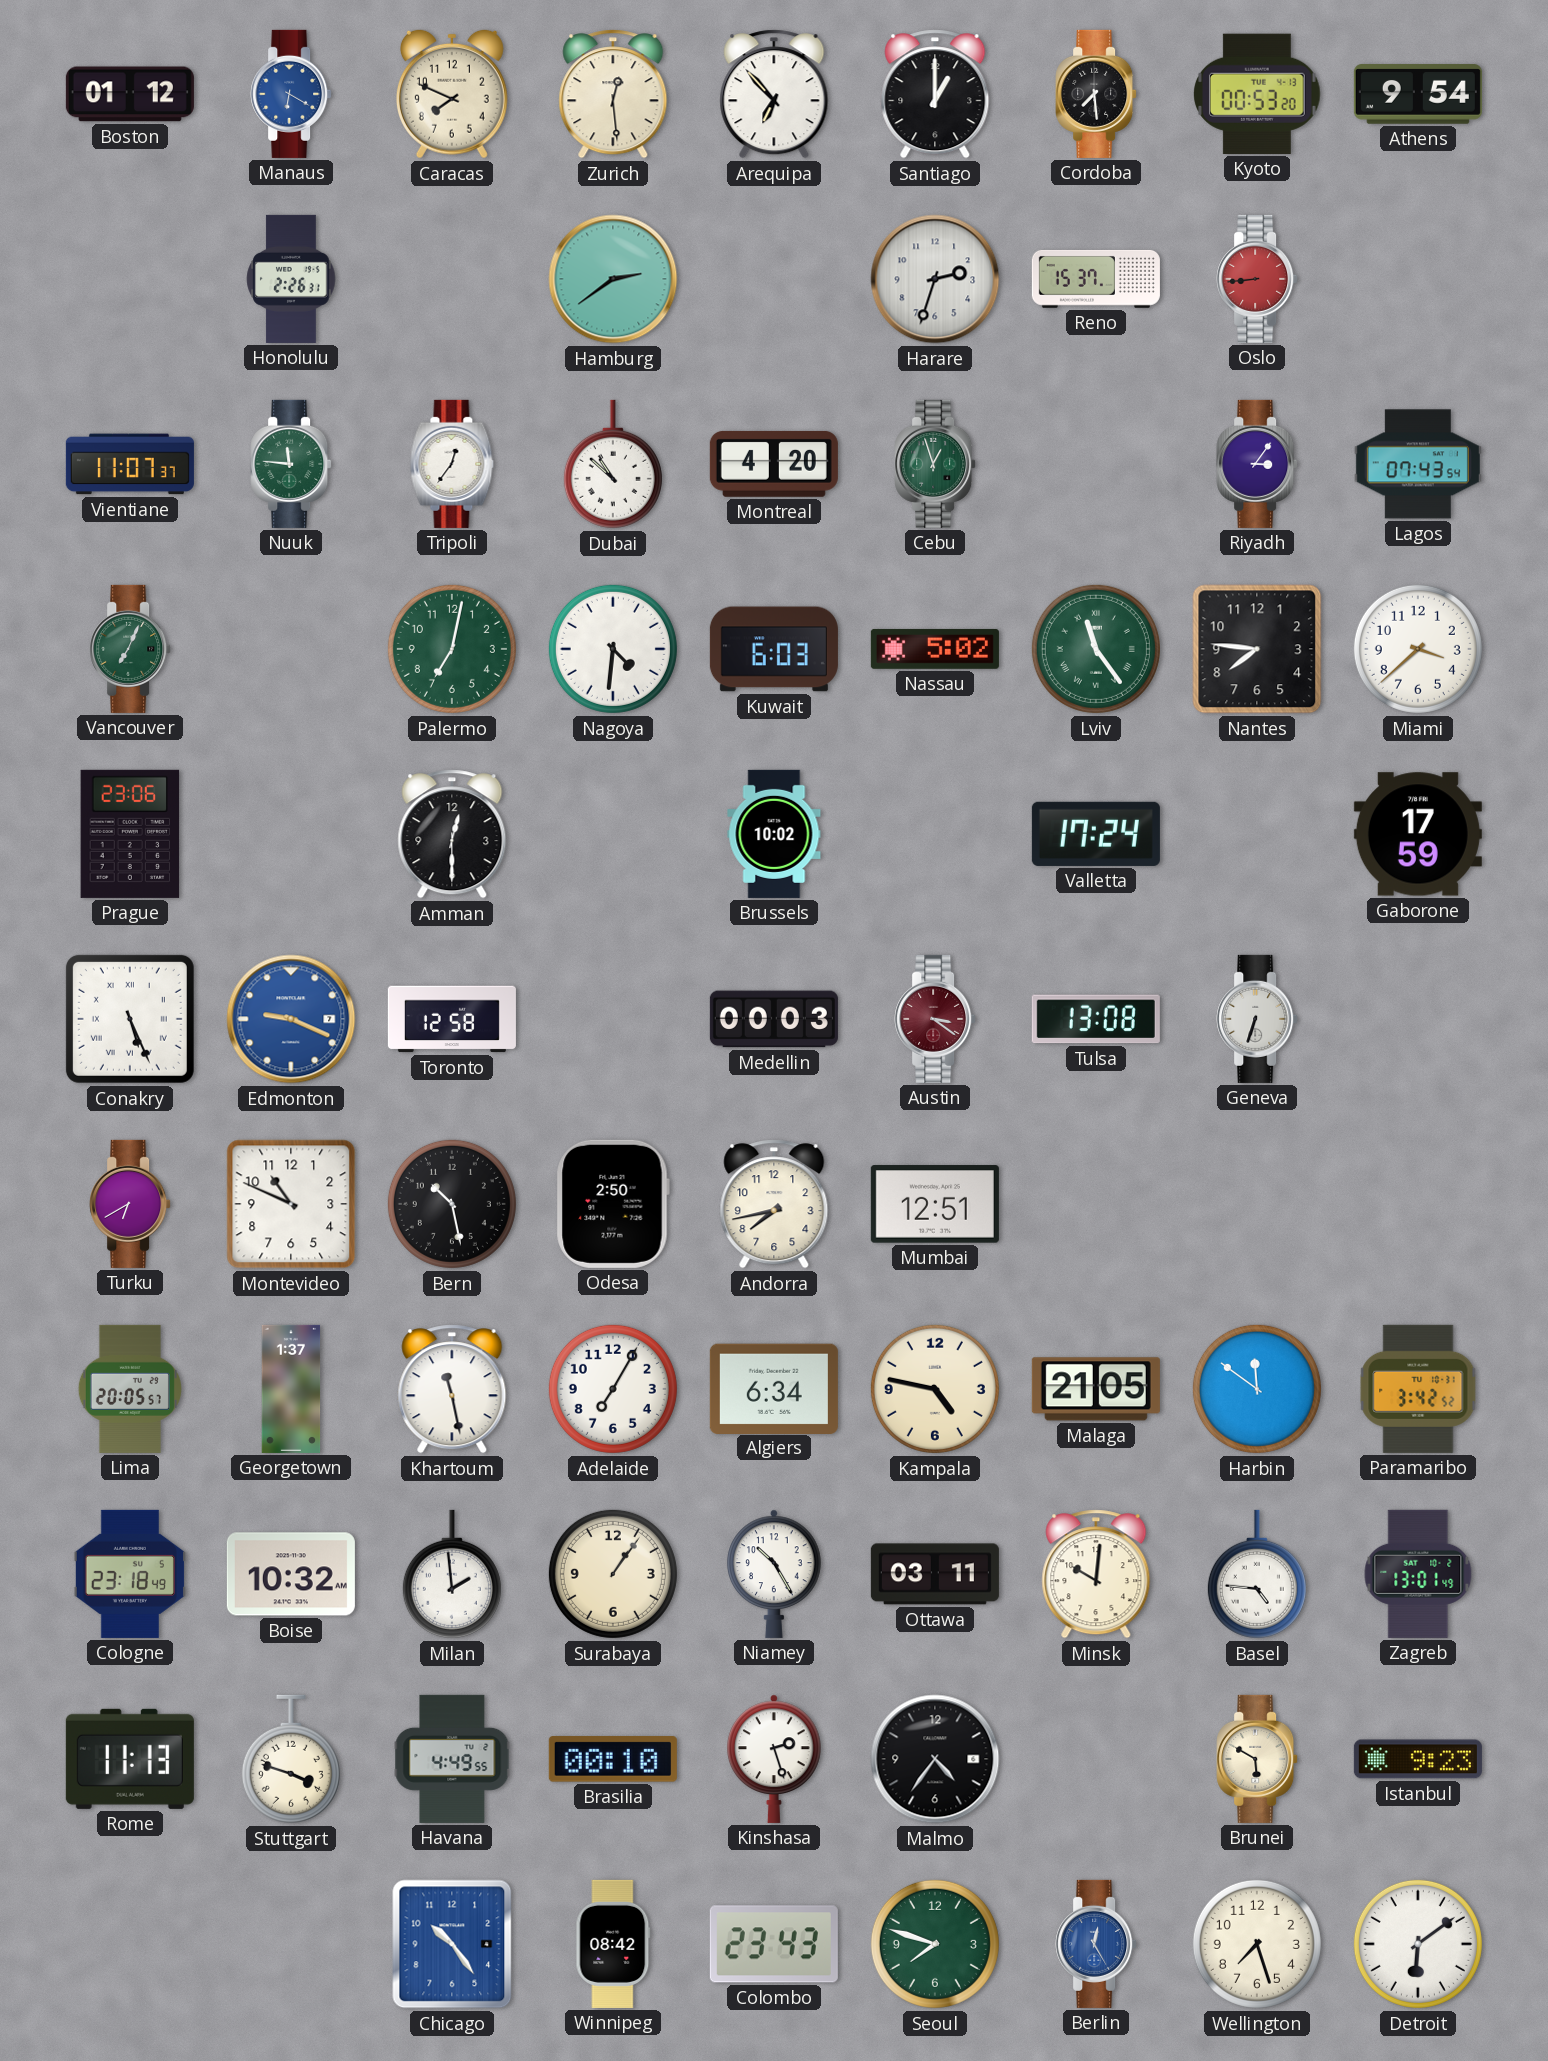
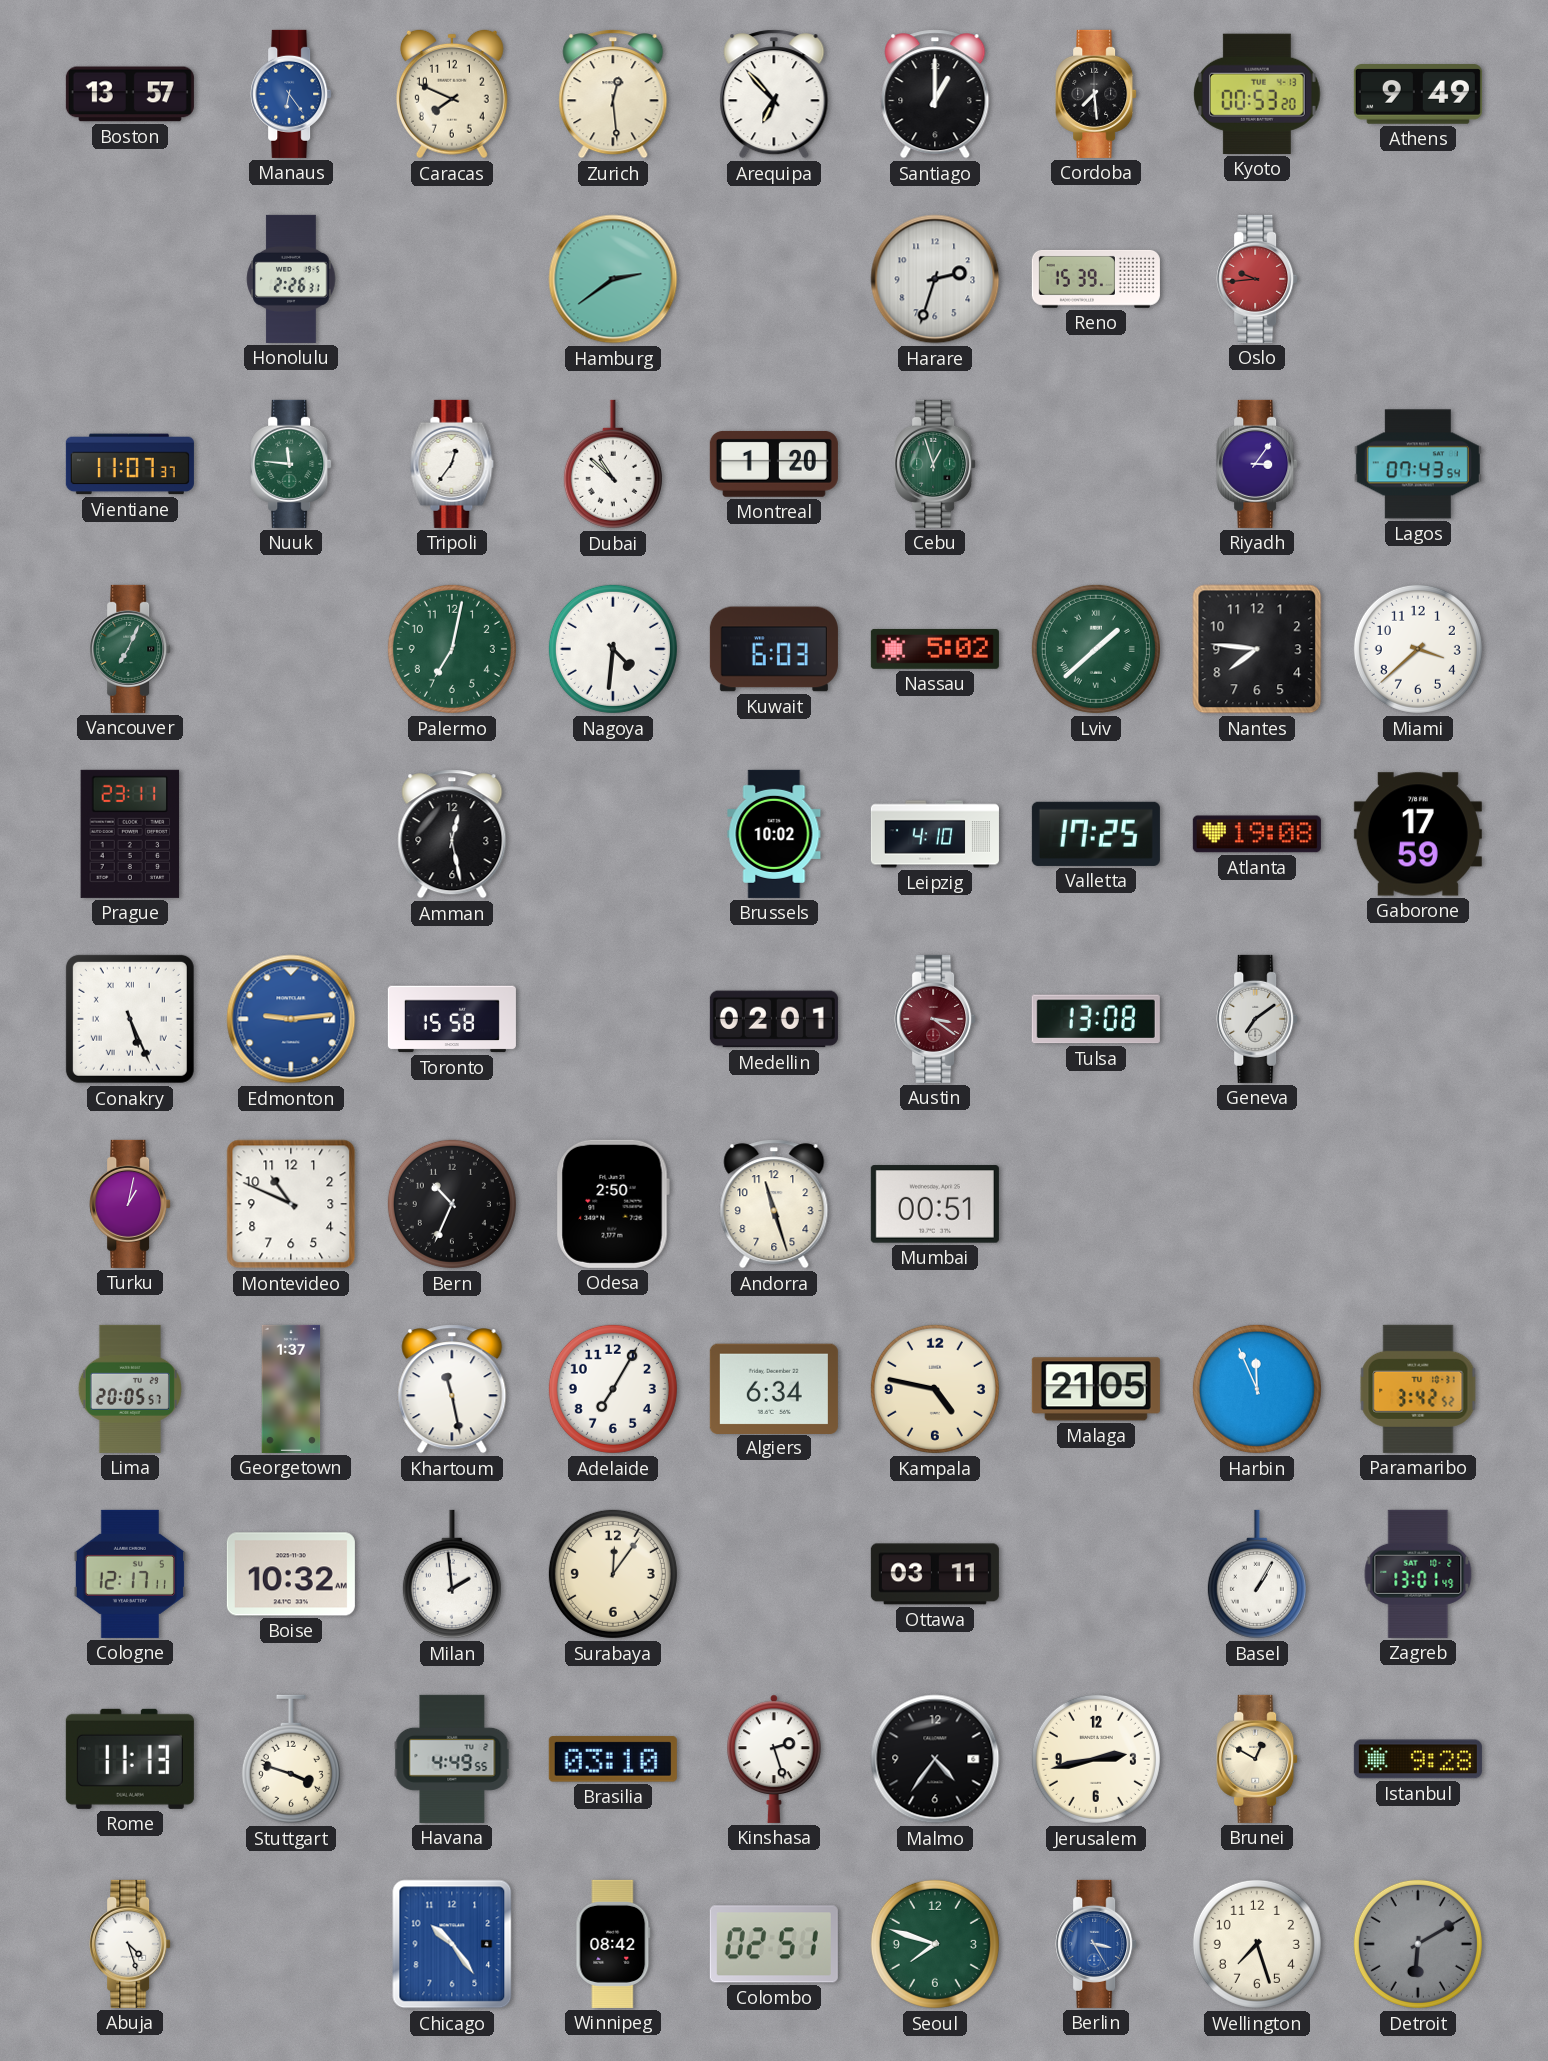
Boston: 01:12 -> 13:57 (130, 94)
Manaus: 6:20 -> 6:24 (291, 94)
Athens: 9:54 -> 9:49 (1418, 94)
Reno: 15:37 -> 15:39 (1096, 279)
Oslo: 8:44 -> 9:44 (1257, 279)
Montreal: 4:20 -> 1:20 (774, 464)
Lviv: 11:24 -> 1:38 (1096, 649)
Prague: 23:06 -> 23:11 (130, 834)
Amman: 12:30 -> 12:28 (452, 834)
Leipzig: none -> 4:10 (935, 834)
Valletta: 17:24 -> 17:25 (1096, 834)
Atlanta: none -> 19:08 (1257, 834)
Edmonton: 9:19 -> 9:14 (291, 1019)
Toronto: 12:58 -> 15:58 (452, 1019)
Medellin: 00:03 -> 02:01 (774, 1019)
Geneva: 6:33 -> 7:09 (1257, 1019)
Turku: 6:40 -> 1:02 (130, 1204)
Bern: 10:28 -> 10:34 (452, 1204)
Andorra: 7:43 -> 11:27 (774, 1204)
Mumbai: 12:51 -> 00:51 (935, 1204)
Harbin: 11:51 -> 11:56 (1257, 1389)
Cologne: 23:18 -> 12:17 (130, 1574)
Surabaya: 1:06 -> 12:06 (613, 1574)
Niamey: 10:25 -> none (774, 1574)
Minsk: 10:01 -> none (1096, 1574)
Basel: 4:46 -> 1:05 (1257, 1574)
Brasilia: 00:10 -> 03:10 (613, 1759)
Jerusalem: none -> 2:43 (1096, 1759)
Brunei: 5:50 -> 12:50 (1257, 1759)
Istanbul: 9:23 -> 9:28 (1418, 1759)
Abuja: none -> 4:27 (130, 1944)
Colombo: 23:43 -> 02:51 (774, 1944)
Berlin: 12:25 -> 3:25 (1096, 1944)
Detroit: 6:09 -> 6:10 (1418, 1944)
Detroit dial: white -> grey (1418, 1944)
